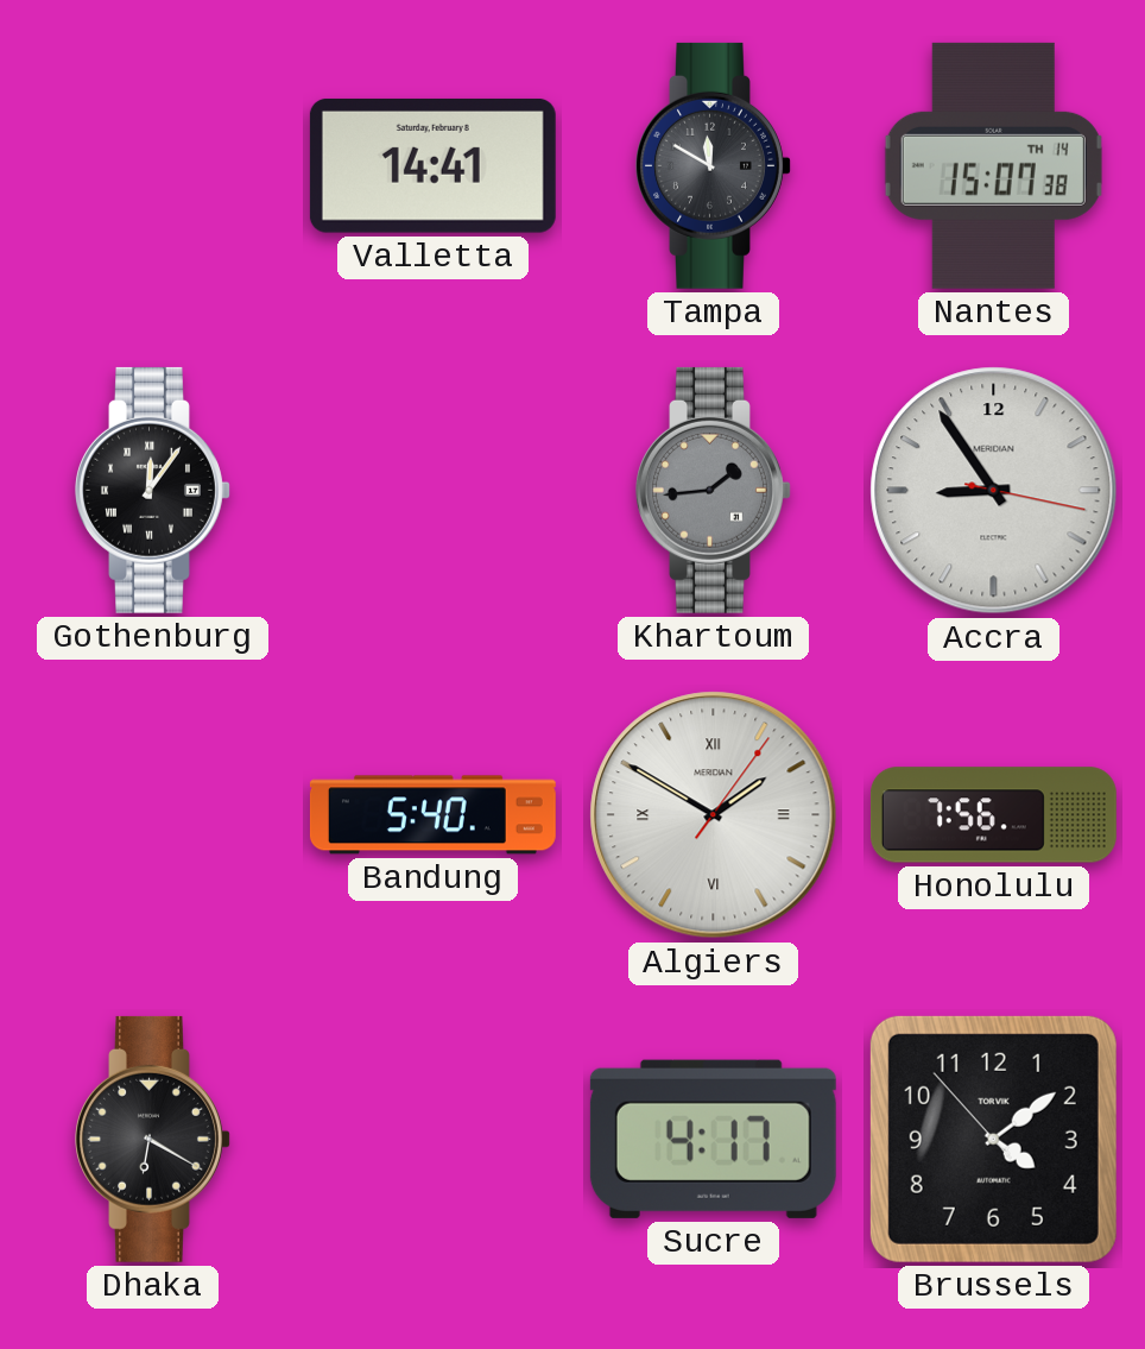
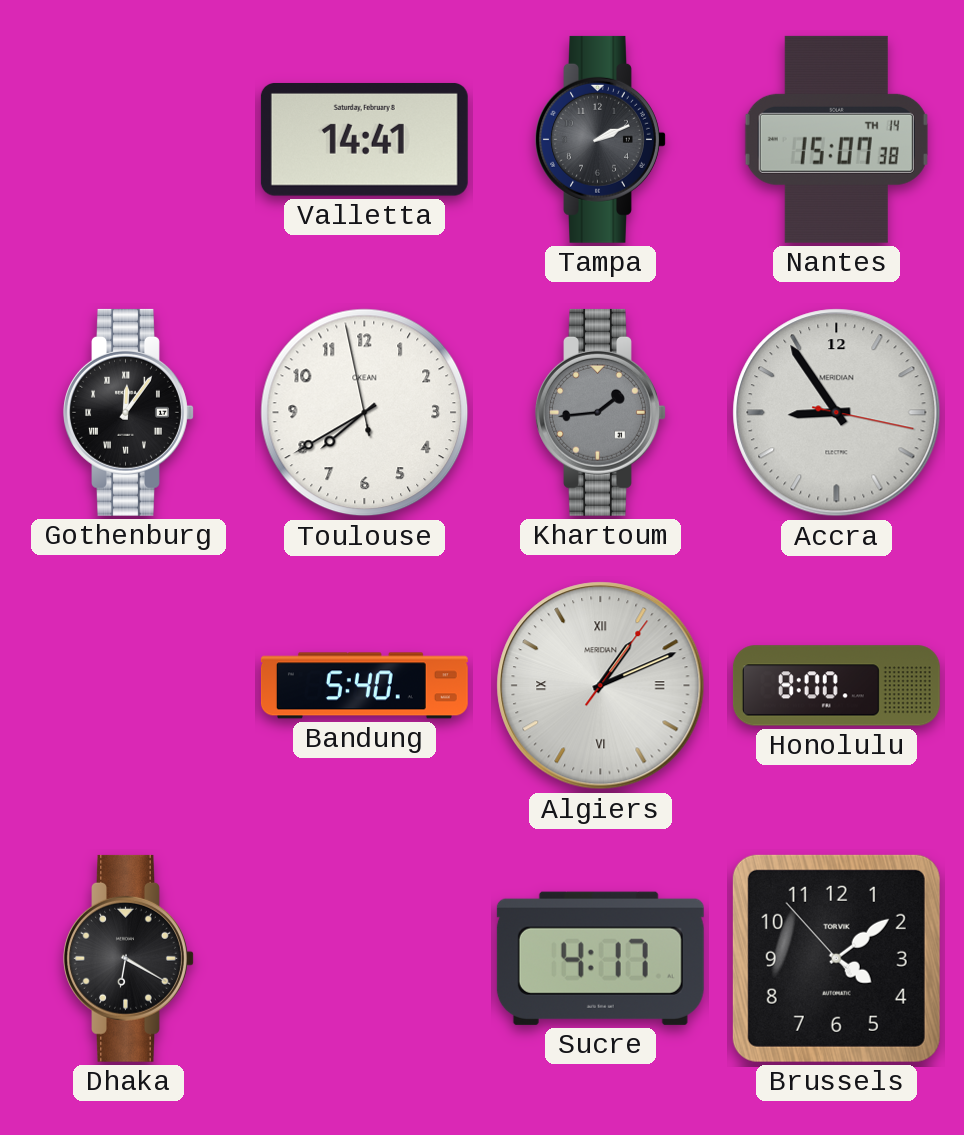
Tampa: 11:50 -> 2:11 (601, 139)
Toulouse: none -> 7:39 (365, 413)
Algiers: 1:50 -> 1:11 (601, 686)
Honolulu: 7:56 -> 8:00 (836, 686)
